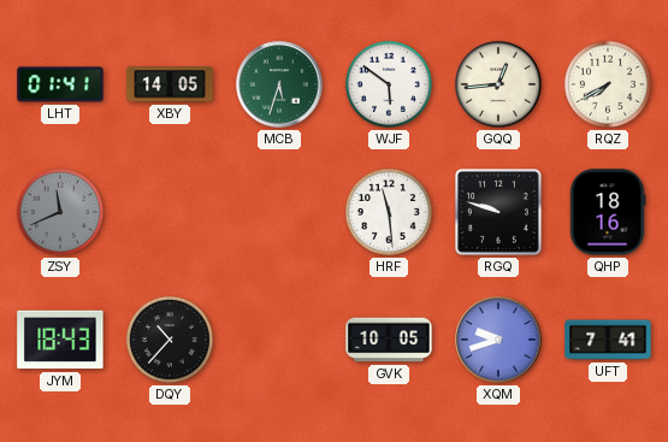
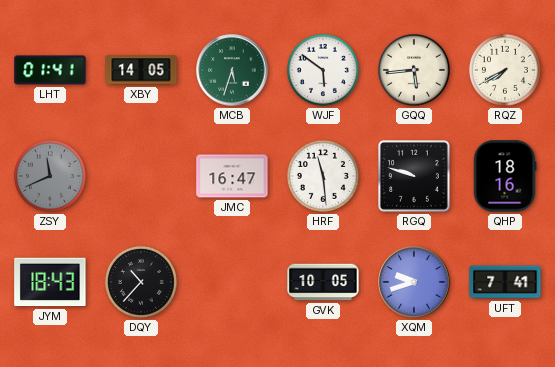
GQQ: 12:44 -> 5:44 (414, 70)
JMC: none -> 16:47 (232, 176)
